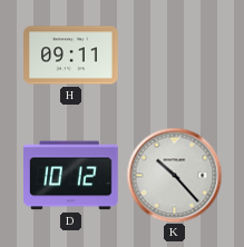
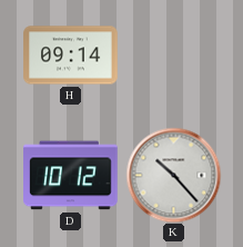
H: 09:11 -> 09:14 (71, 56)
